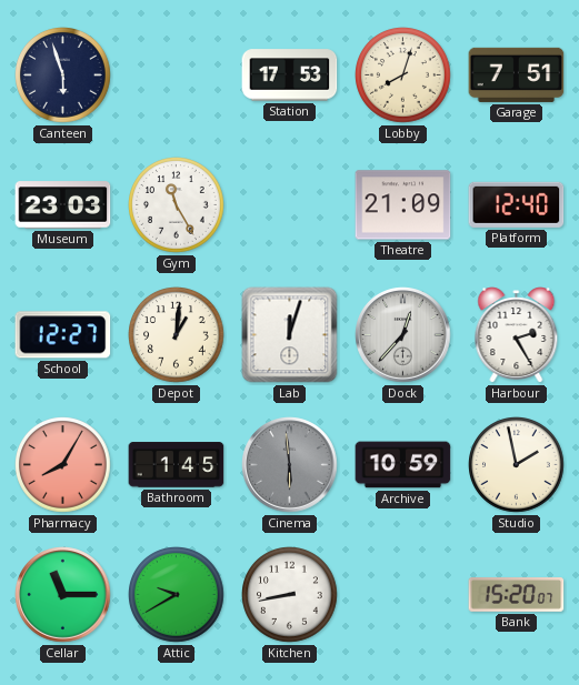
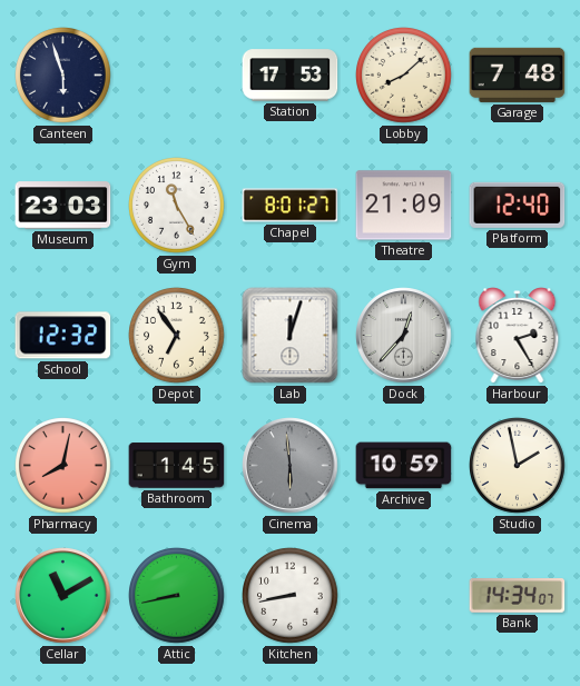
Lobby: 8:03 -> 8:08 (404, 76)
Garage: 7:51 -> 7:48 (518, 74)
Chapel: none -> 8:01 (291, 206)
School: 12:27 -> 12:32 (63, 336)
Depot: 1:01 -> 6:54 (177, 336)
Pharmacy: 8:05 -> 8:02 (63, 466)
Cellar: 11:15 -> 11:10 (63, 596)
Attic: 9:40 -> 8:43 (177, 596)
Bank: 15:20 -> 14:34 (518, 596)
